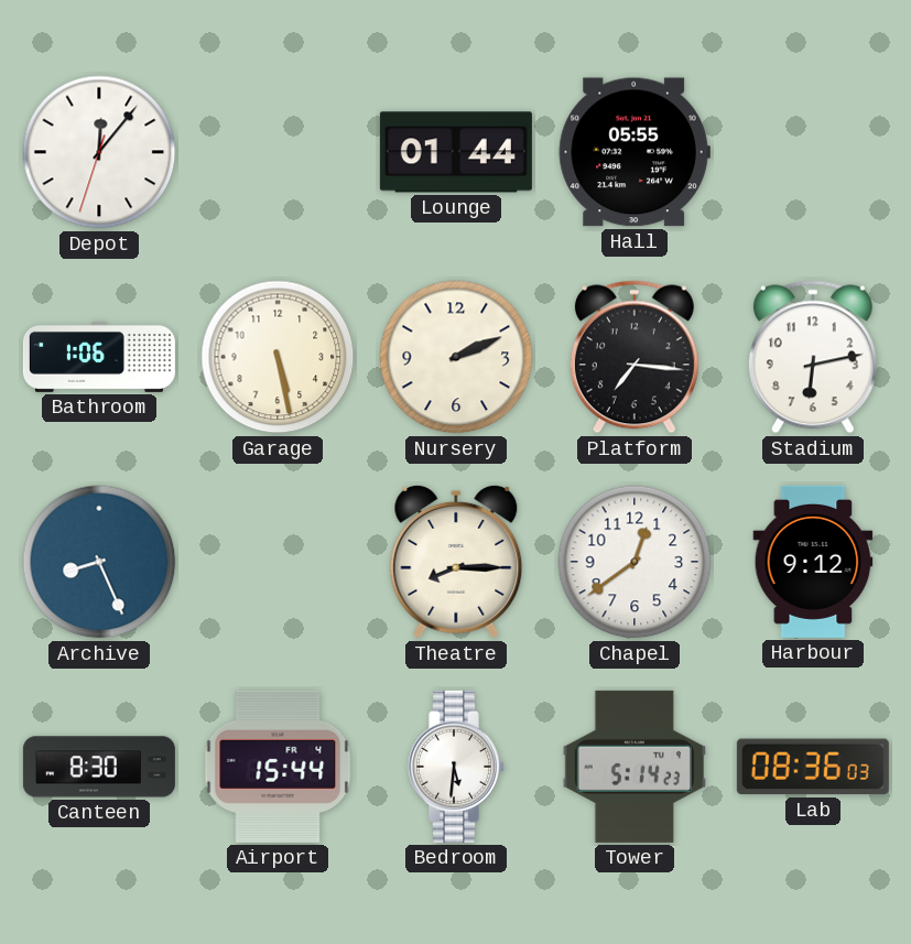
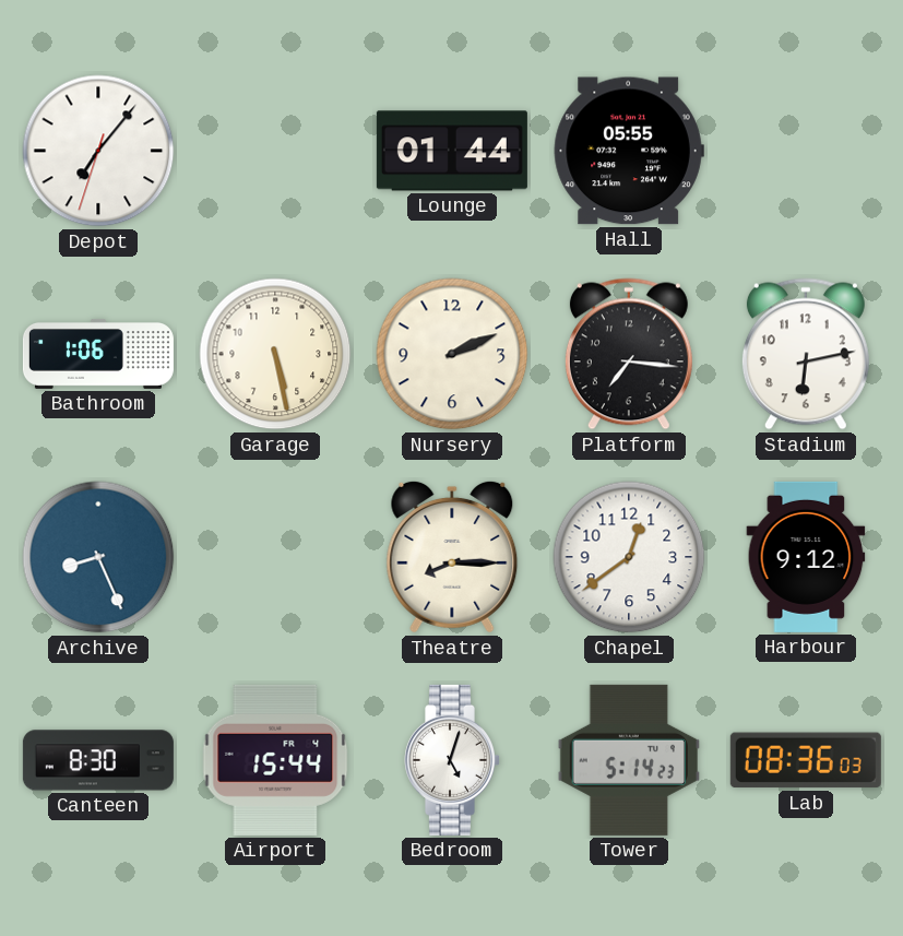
Depot: 12:06 -> 7:06 (98, 151)
Bedroom: 5:31 -> 5:03 (452, 760)
